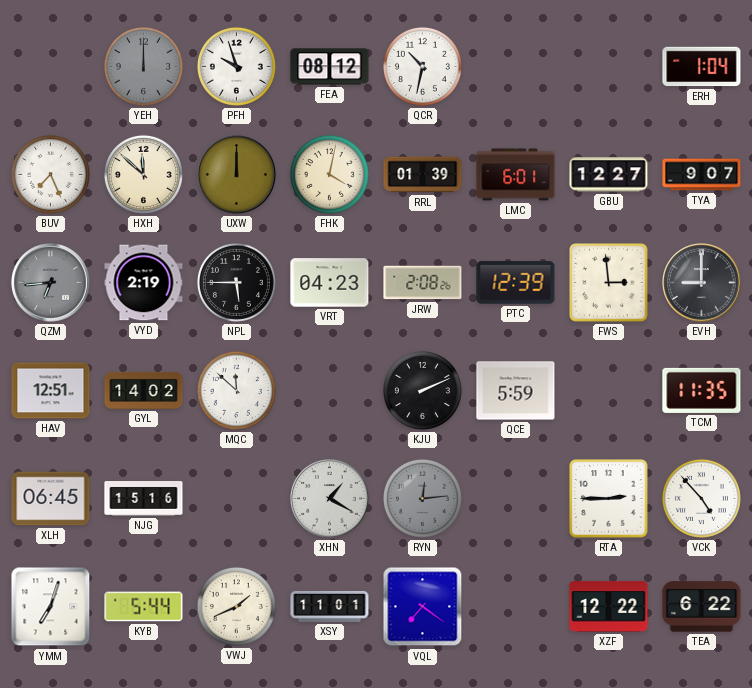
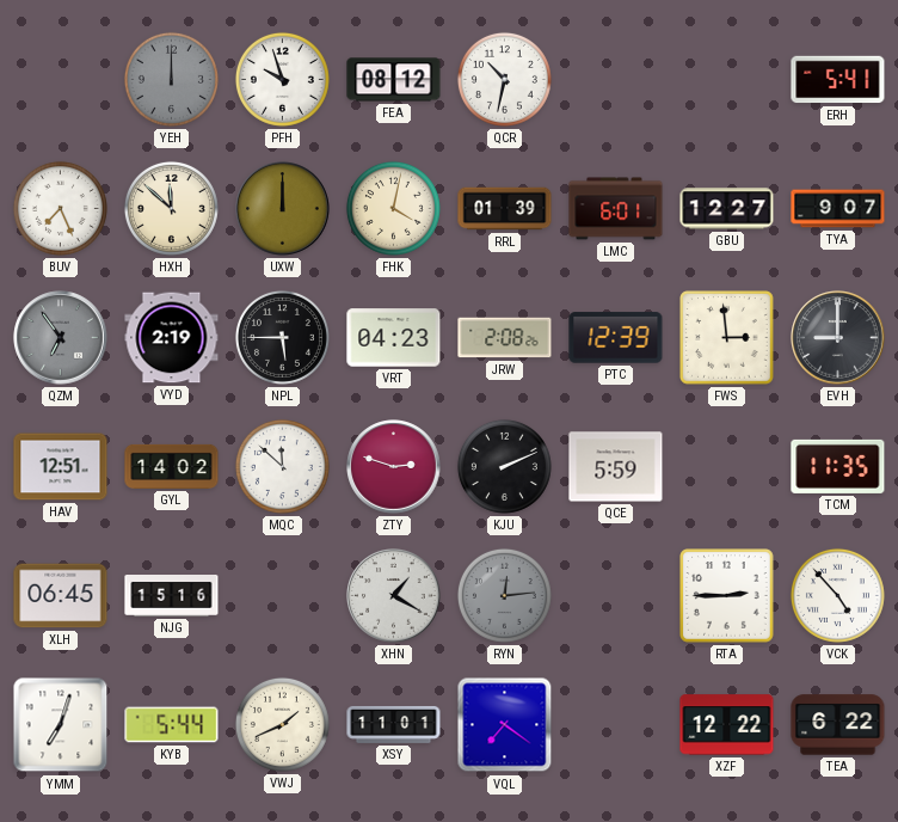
ERH: 1:04 -> 5:41 (838, 80)
QZM: 6:44 -> 6:54 (61, 338)
ZTY: none -> 2:48 (394, 467)
